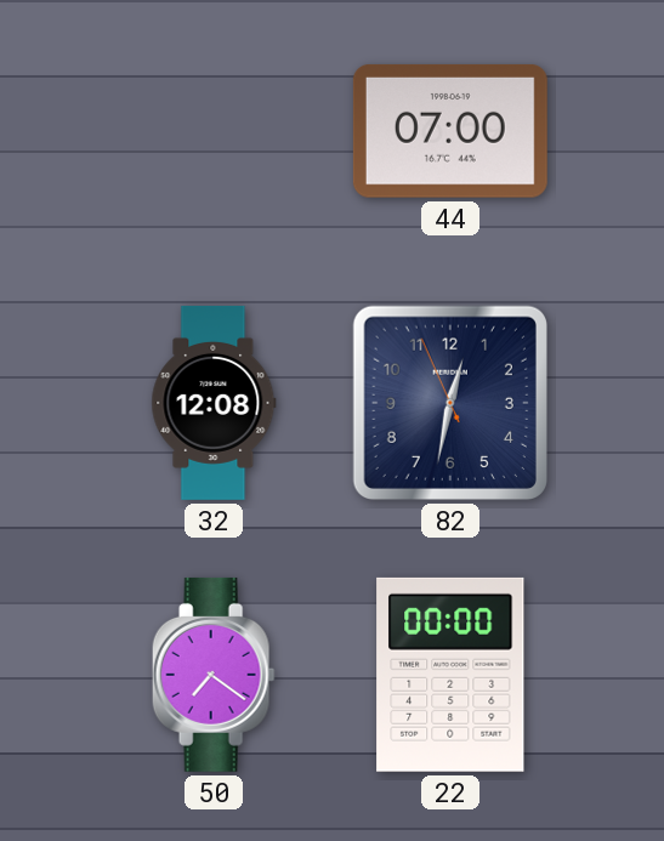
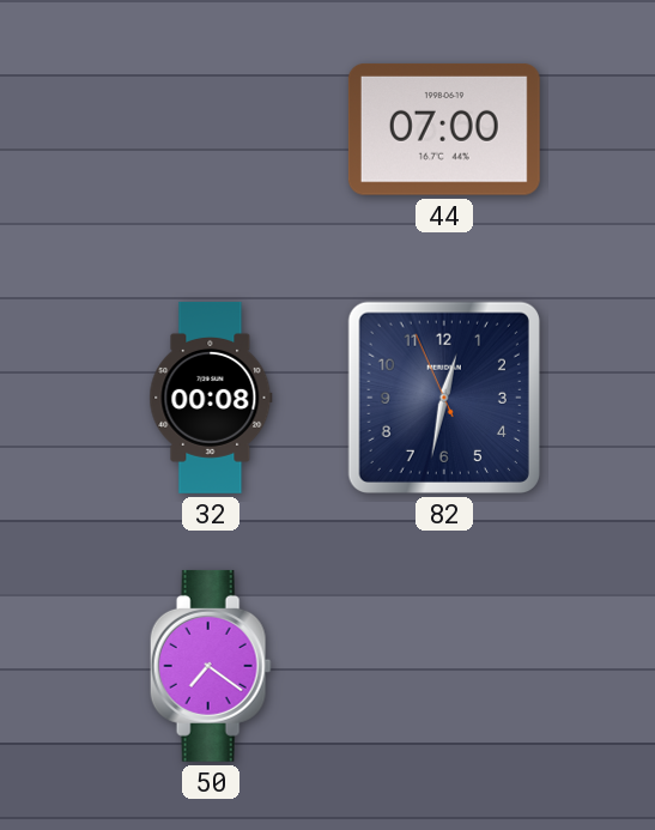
32: 12:08 -> 00:08 (211, 398)
22: 00:00 -> none (450, 675)
